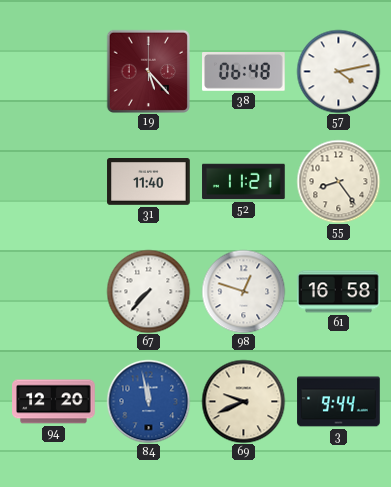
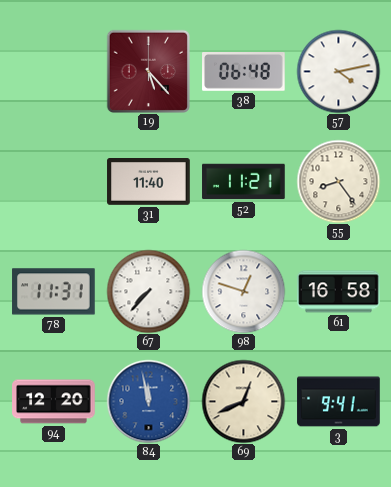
78: none -> 11:31 (54, 292)
69: 9:41 -> 12:41 (243, 401)
3: 9:44 -> 9:41 (339, 402)
